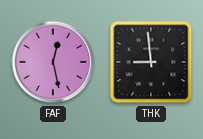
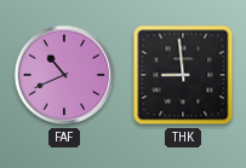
FAF: 12:28 -> 10:41 (64, 75)
